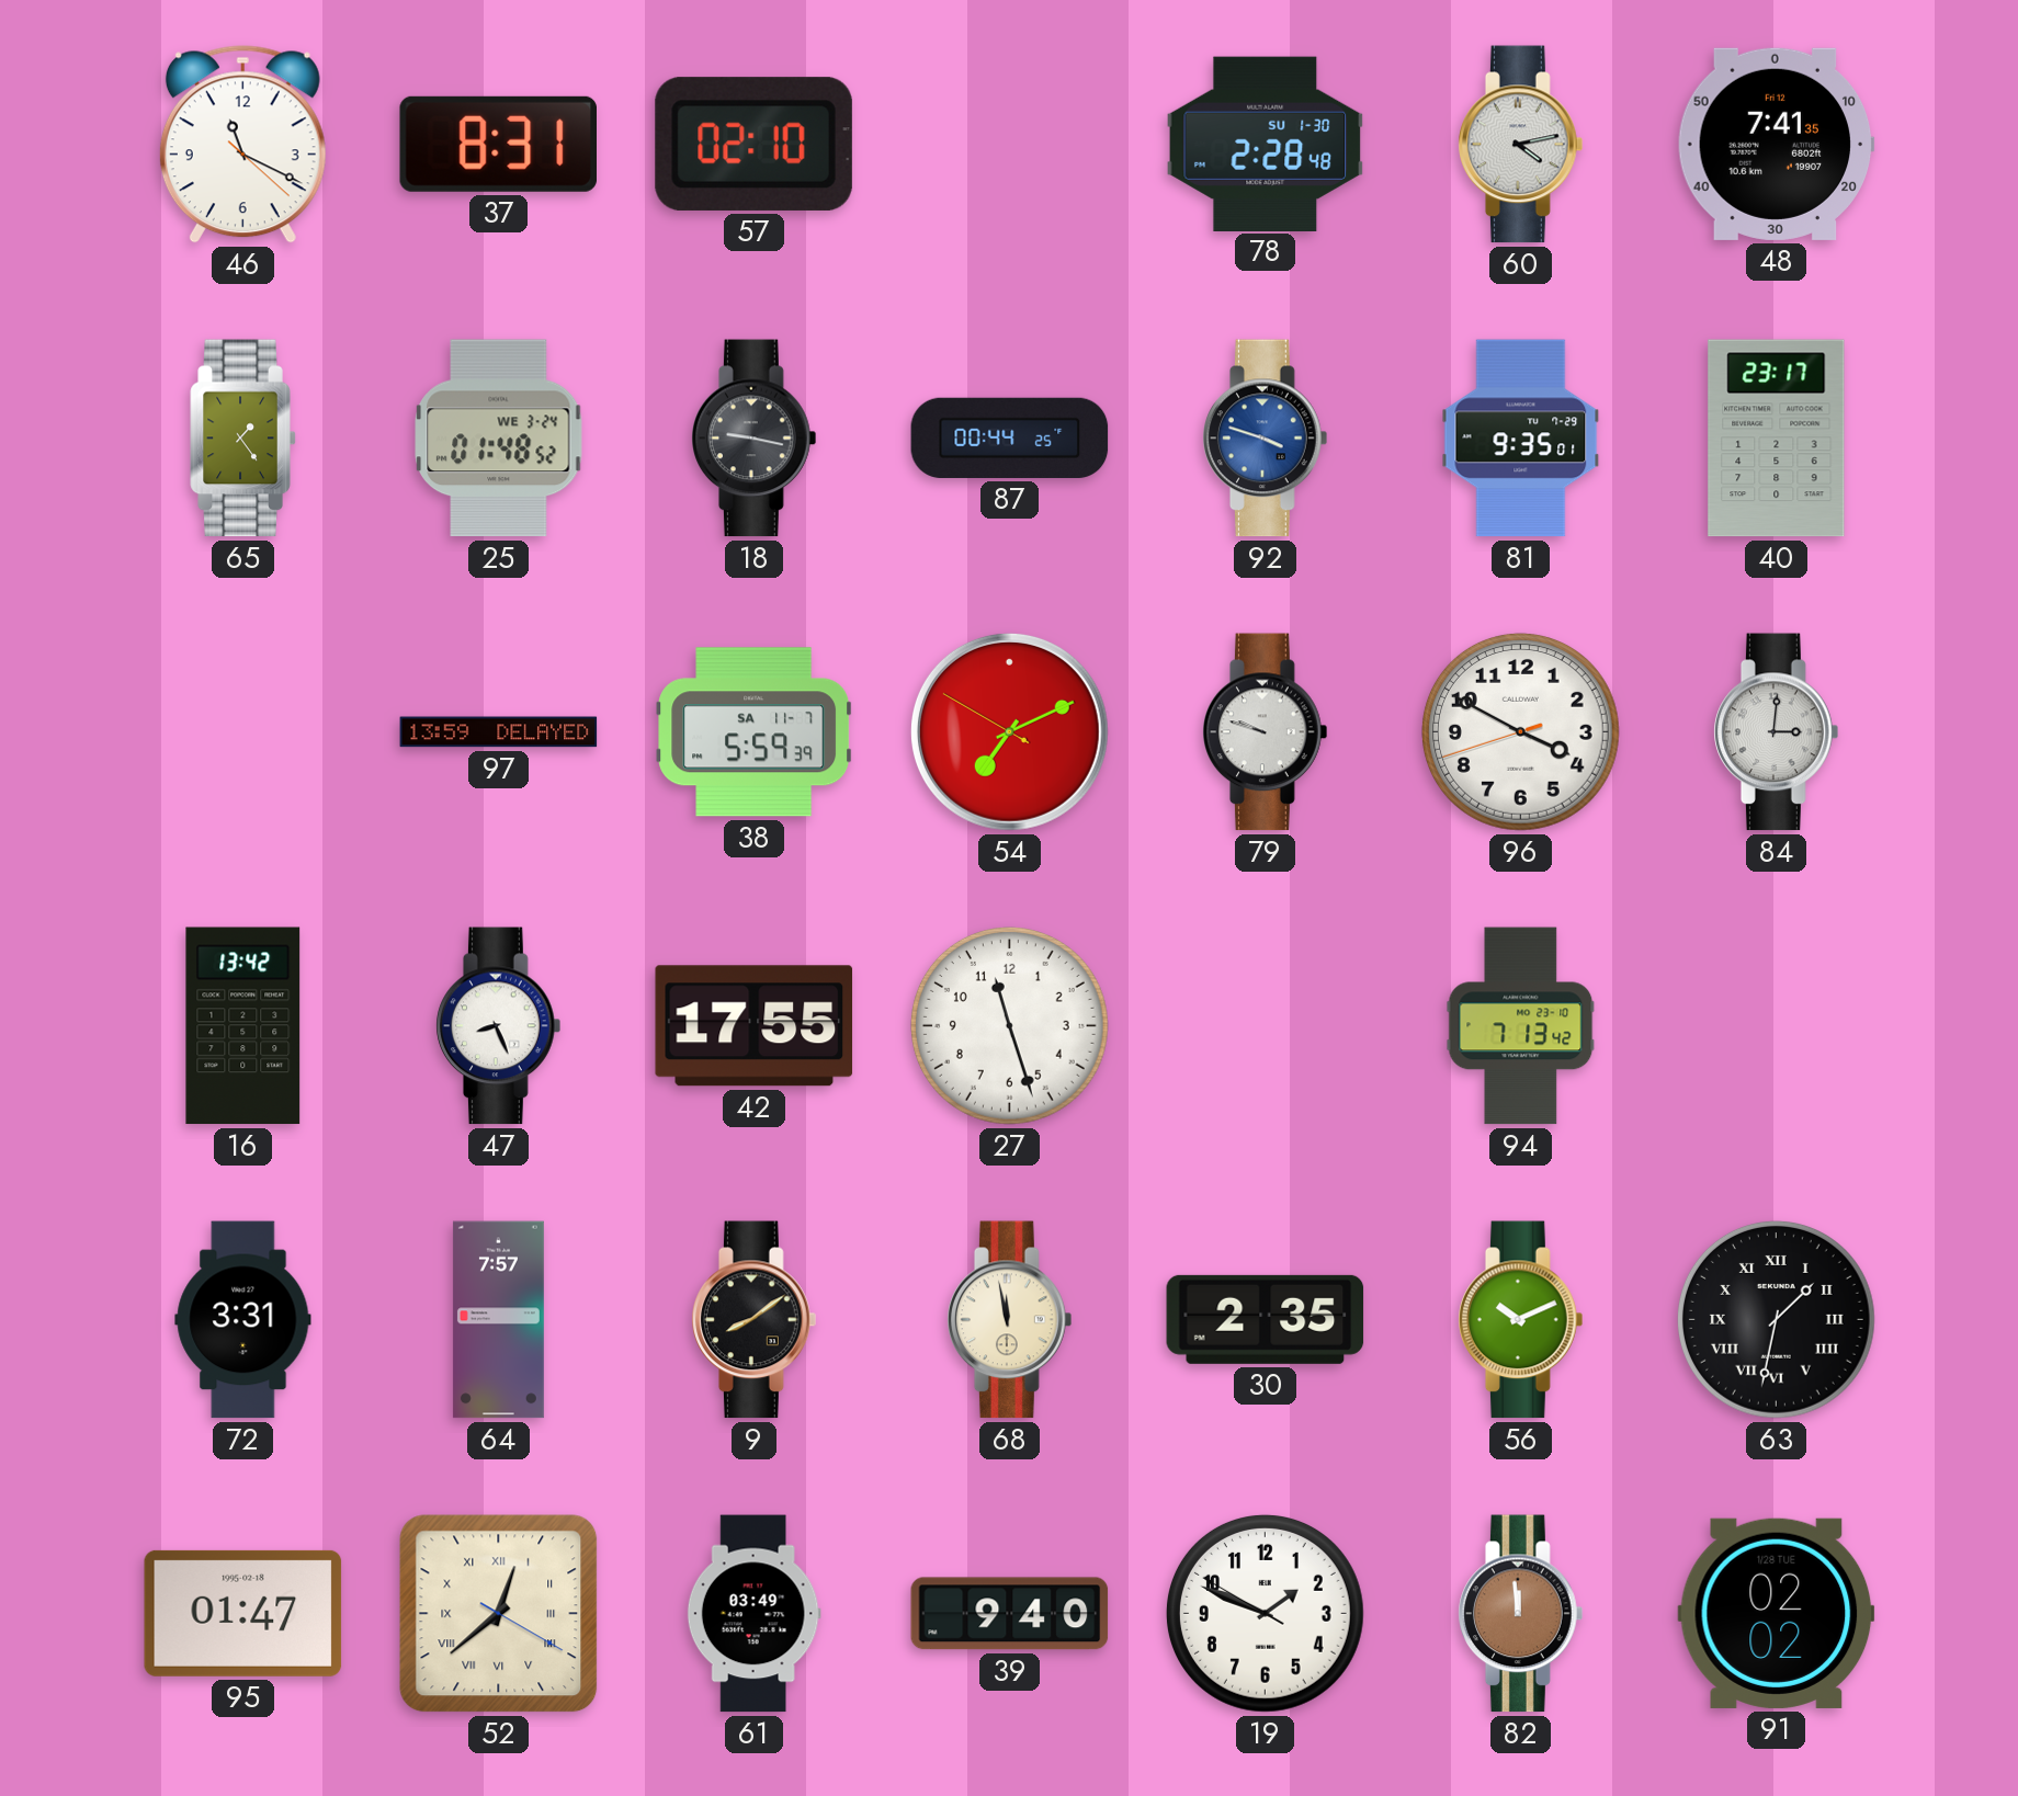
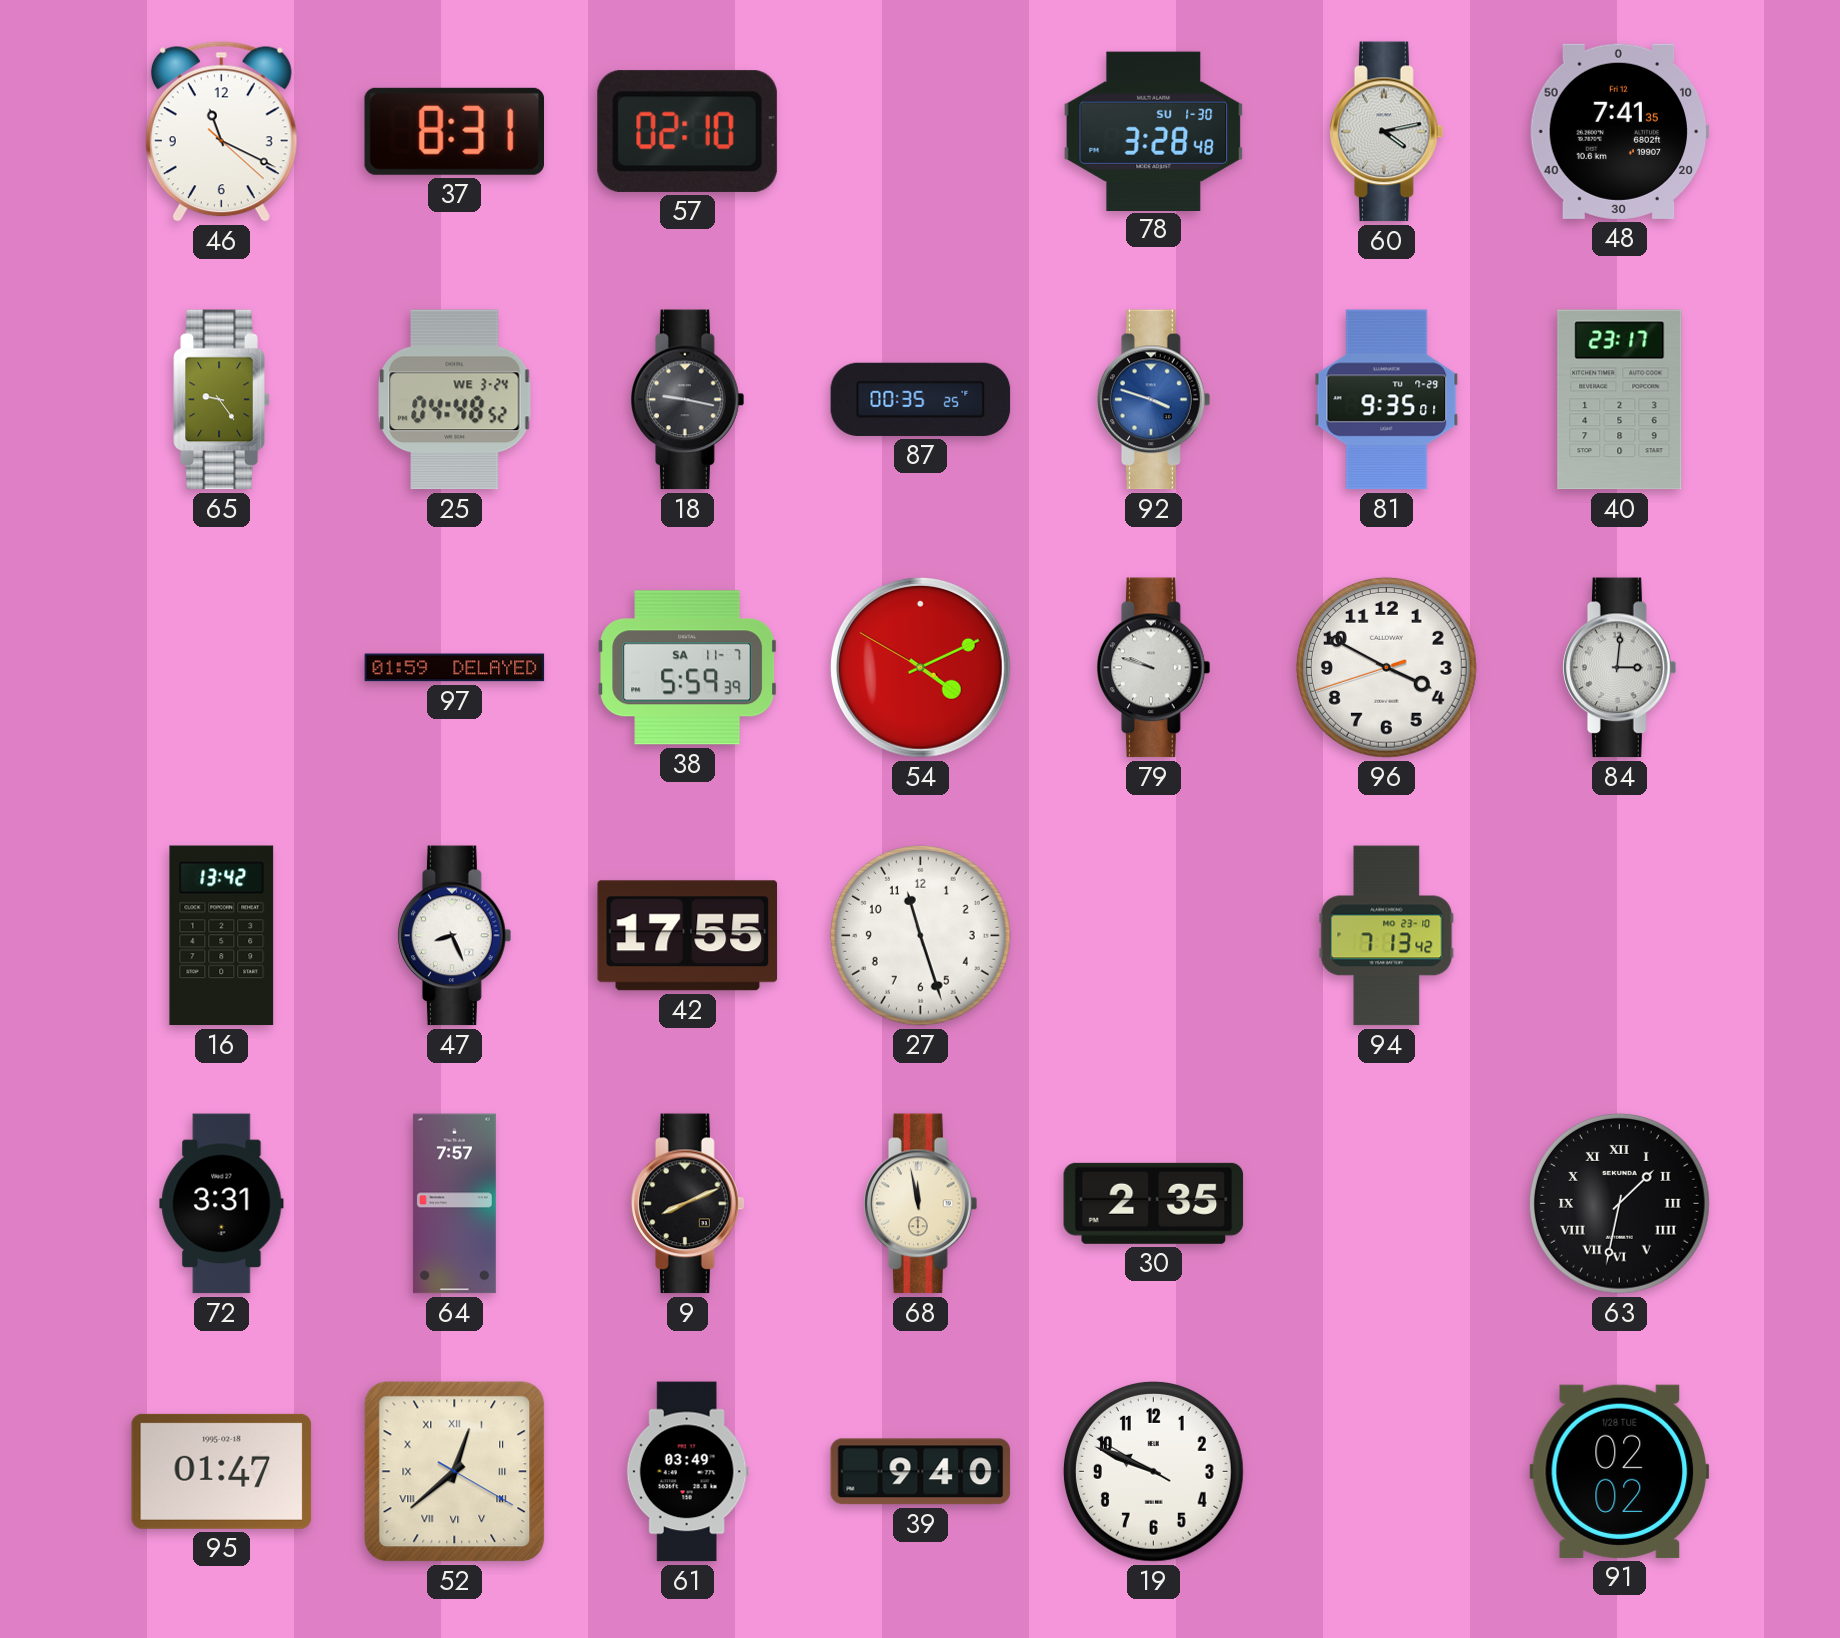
78: 2:28 -> 3:28 (1154, 131)
65: 1:24 -> 9:24 (222, 400)
25: 01:48 -> 04:48 (455, 400)
87: 00:44 -> 00:35 (921, 399)
97: 13:59 -> 01:59 (455, 668)
54: 7:10 -> 4:10 (920, 667)
9: 8:09 -> 8:11 (688, 1204)
56: 10:11 -> none (1521, 1320)
19: 1:48 -> 9:48 (1153, 1471)
82: 11:59 -> none (1521, 1614)
